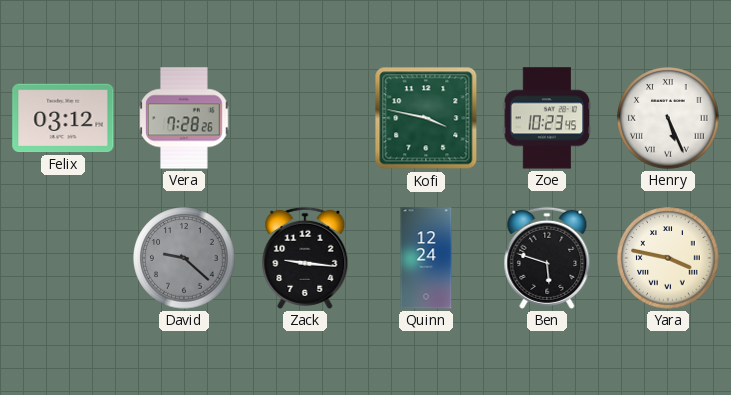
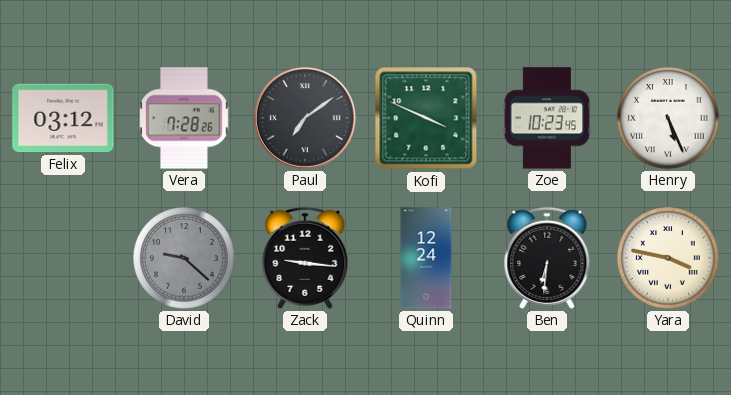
Paul: none -> 7:09 (305, 118)
Kofi: 3:47 -> 3:49 (426, 118)
Ben: 5:48 -> 6:31 (547, 258)
